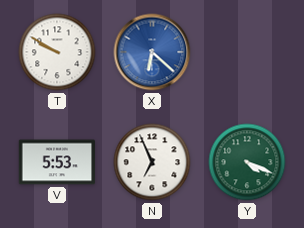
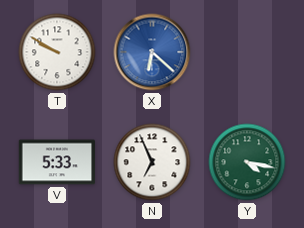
V: 5:53 -> 5:33 (57, 162)
Y: 4:19 -> 4:17 (247, 162)
